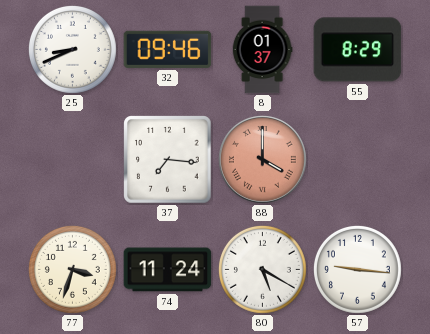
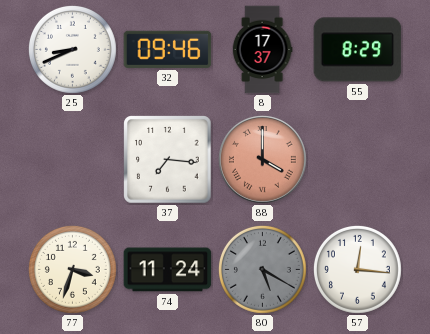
8: 01:37 -> 17:37 (262, 50)
80 dial: white -> grey (262, 269)
57: 9:16 -> 12:16 (357, 269)
